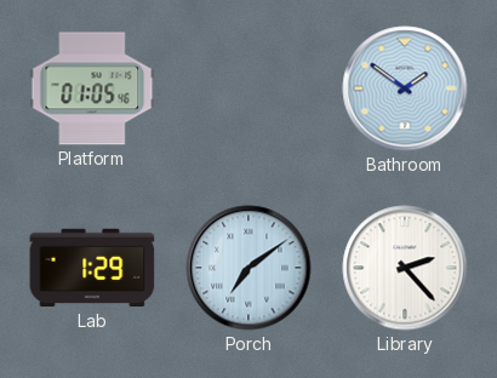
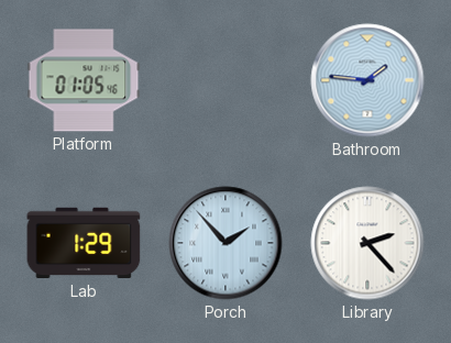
Bathroom: 1:51 -> 1:46 (367, 80)
Porch: 7:09 -> 1:53 (226, 243)
